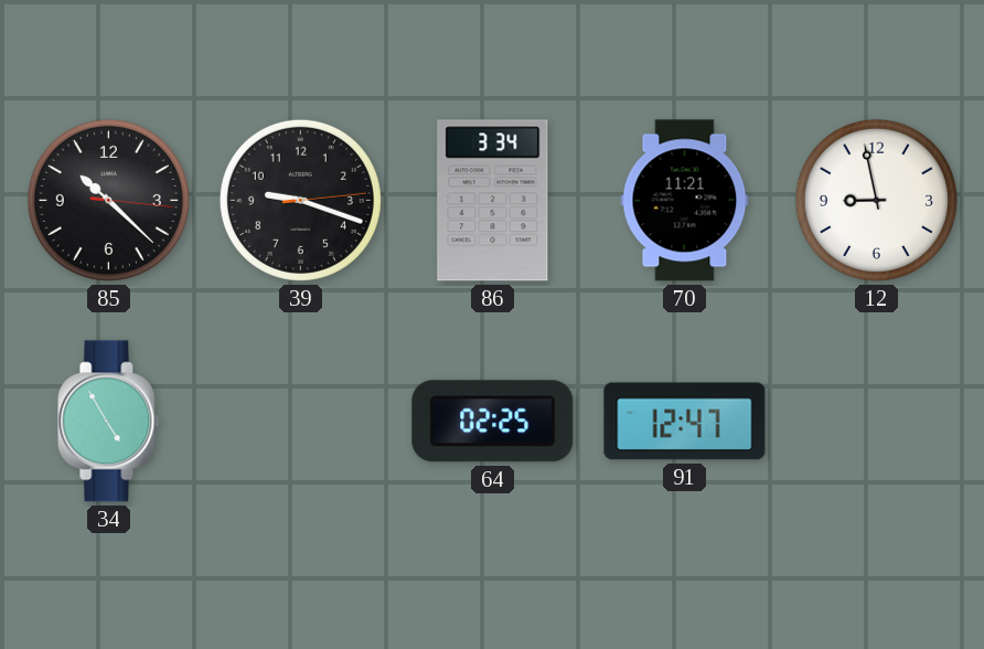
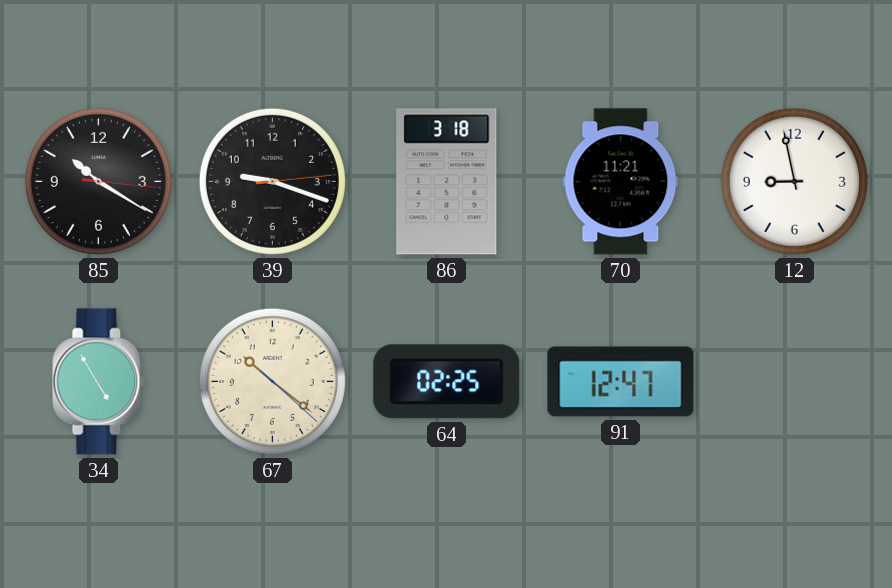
85: 10:22 -> 10:20 (98, 181)
86: 3:34 -> 3:18 (447, 182)
67: none -> 10:21 (272, 381)
